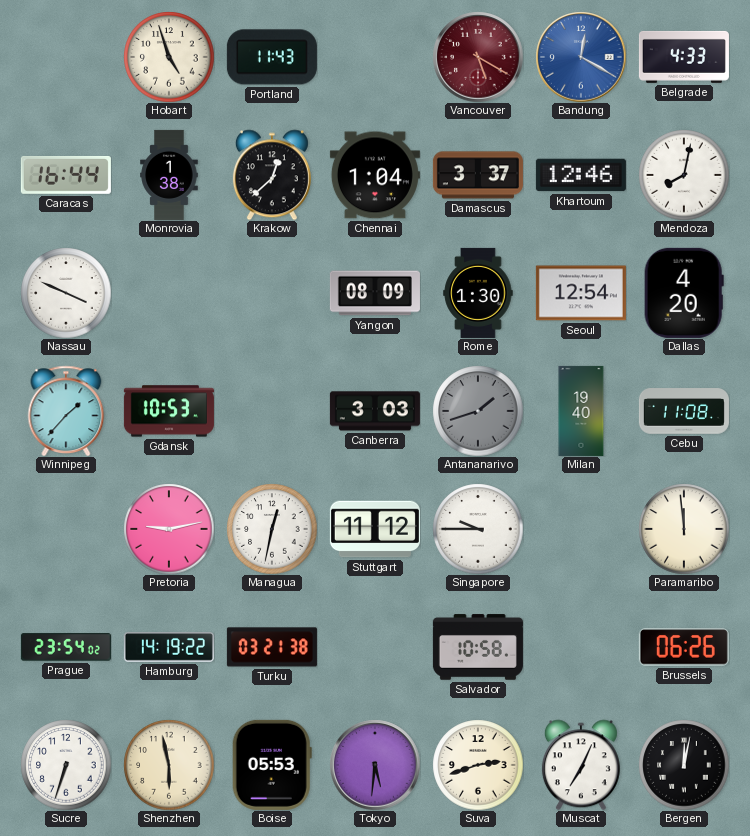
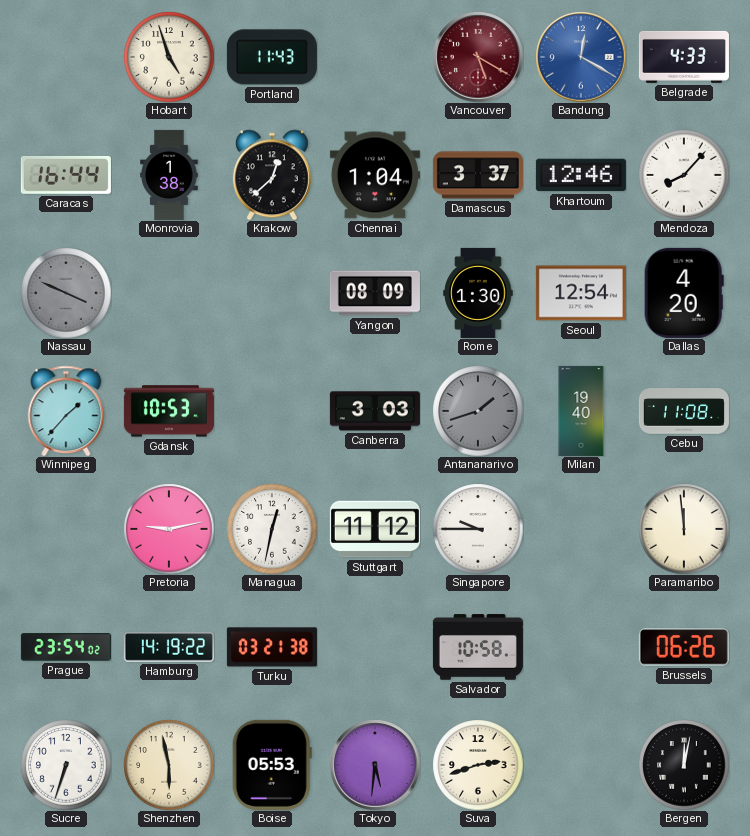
Mendoza: 8:02 -> 8:07 (684, 175)
Nassau dial: white -> grey (66, 293)
Muscat: 7:04 -> none (581, 765)
